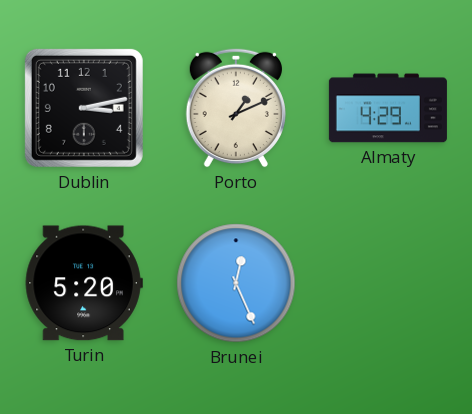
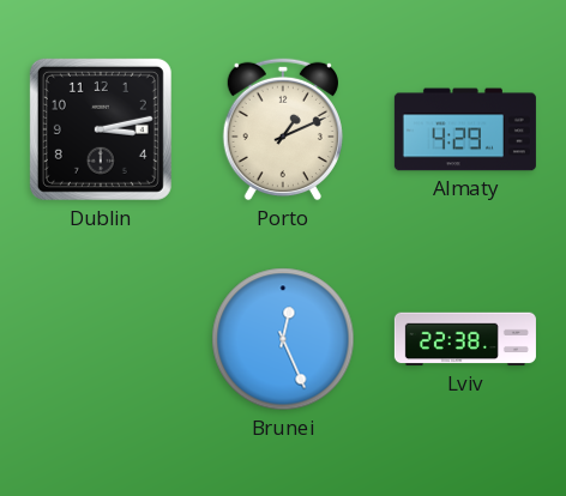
Turin: 5:20 -> none (84, 283)
Lviv: none -> 22:38 (465, 339)
